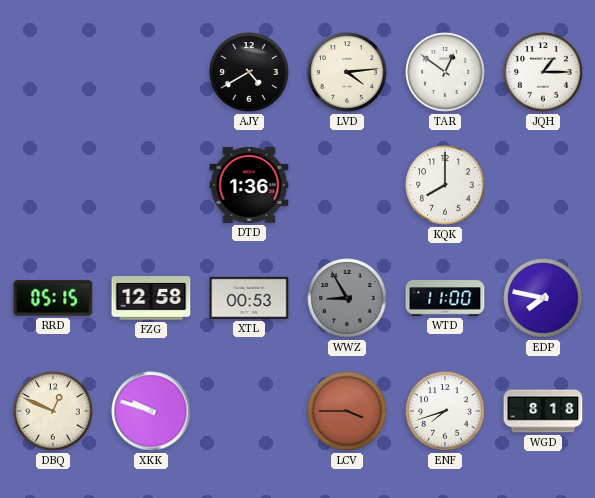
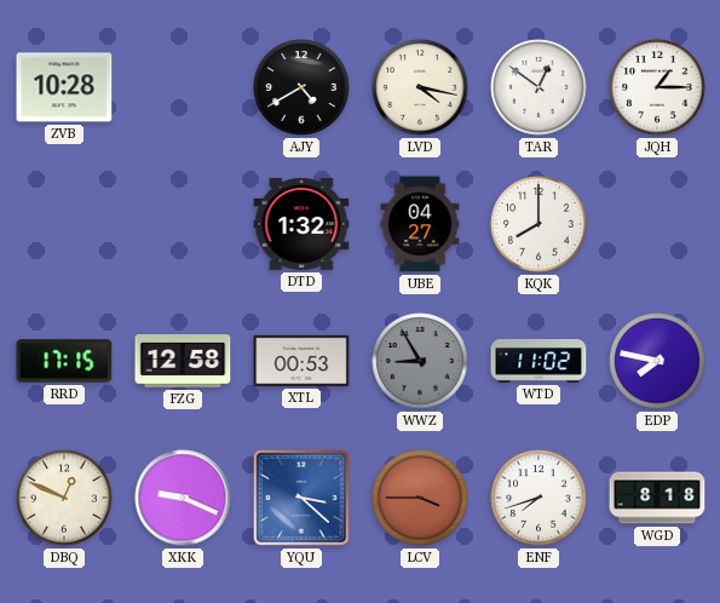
ZVB: none -> 10:28 (64, 87)
LVD: 4:14 -> 4:17 (420, 87)
DTD: 1:36 -> 1:32 (301, 224)
UBE: none -> 04:27 (420, 224)
RRD: 05:15 -> 17:15 (64, 361)
WTD: 11:00 -> 11:02 (538, 361)
XKK: 9:48 -> 9:19 (183, 498)
YQU: none -> 3:22 (301, 498)
